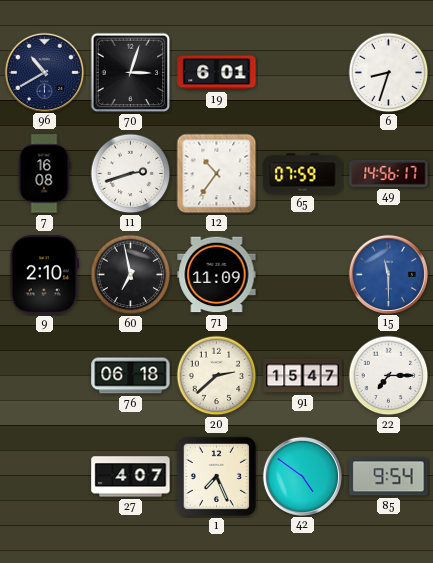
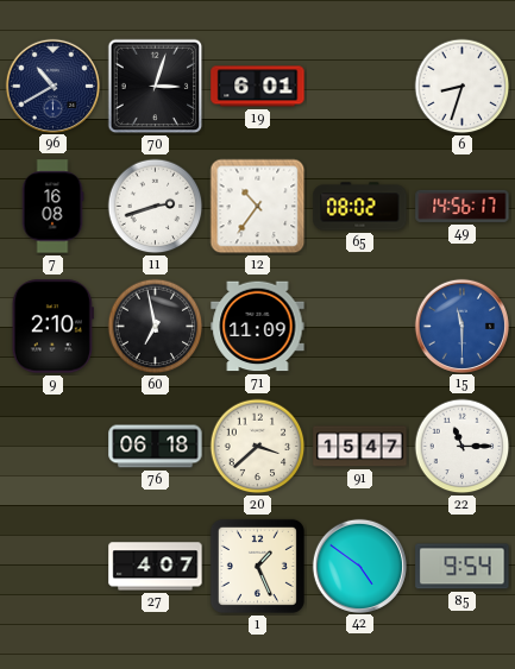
65: 07:59 -> 08:02 (360, 207)
20: 2:38 -> 3:38 (258, 447)
22: 7:15 -> 11:15 (463, 447)
1: 7:26 -> 1:26 (257, 566)
